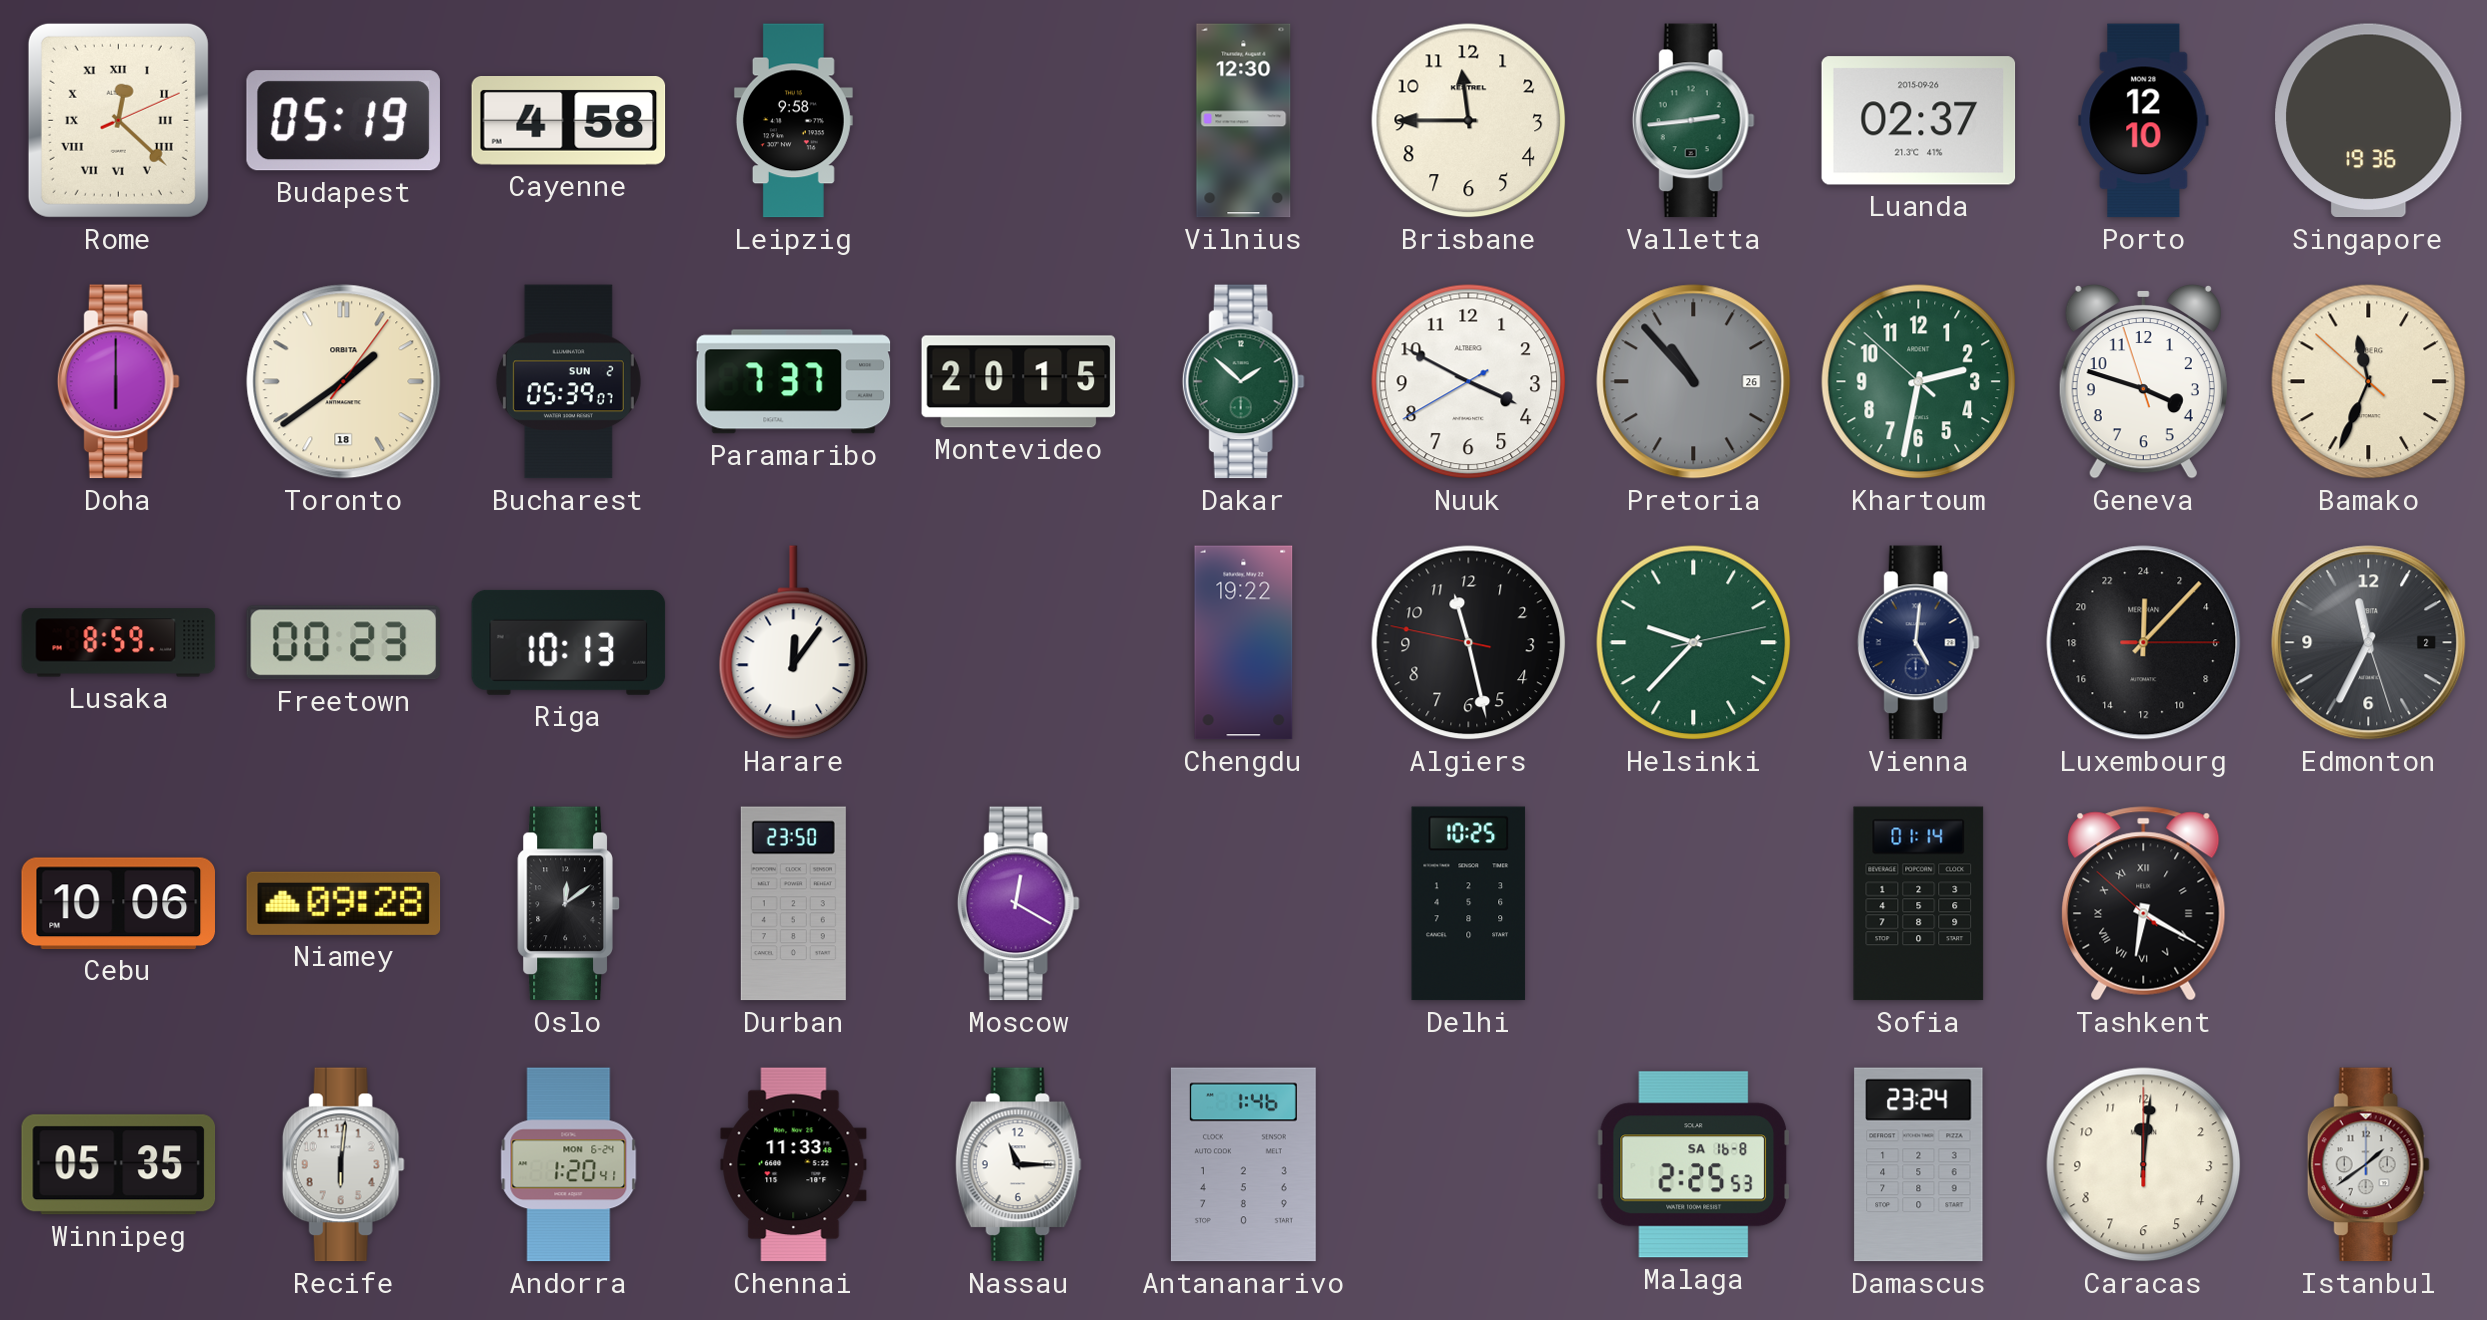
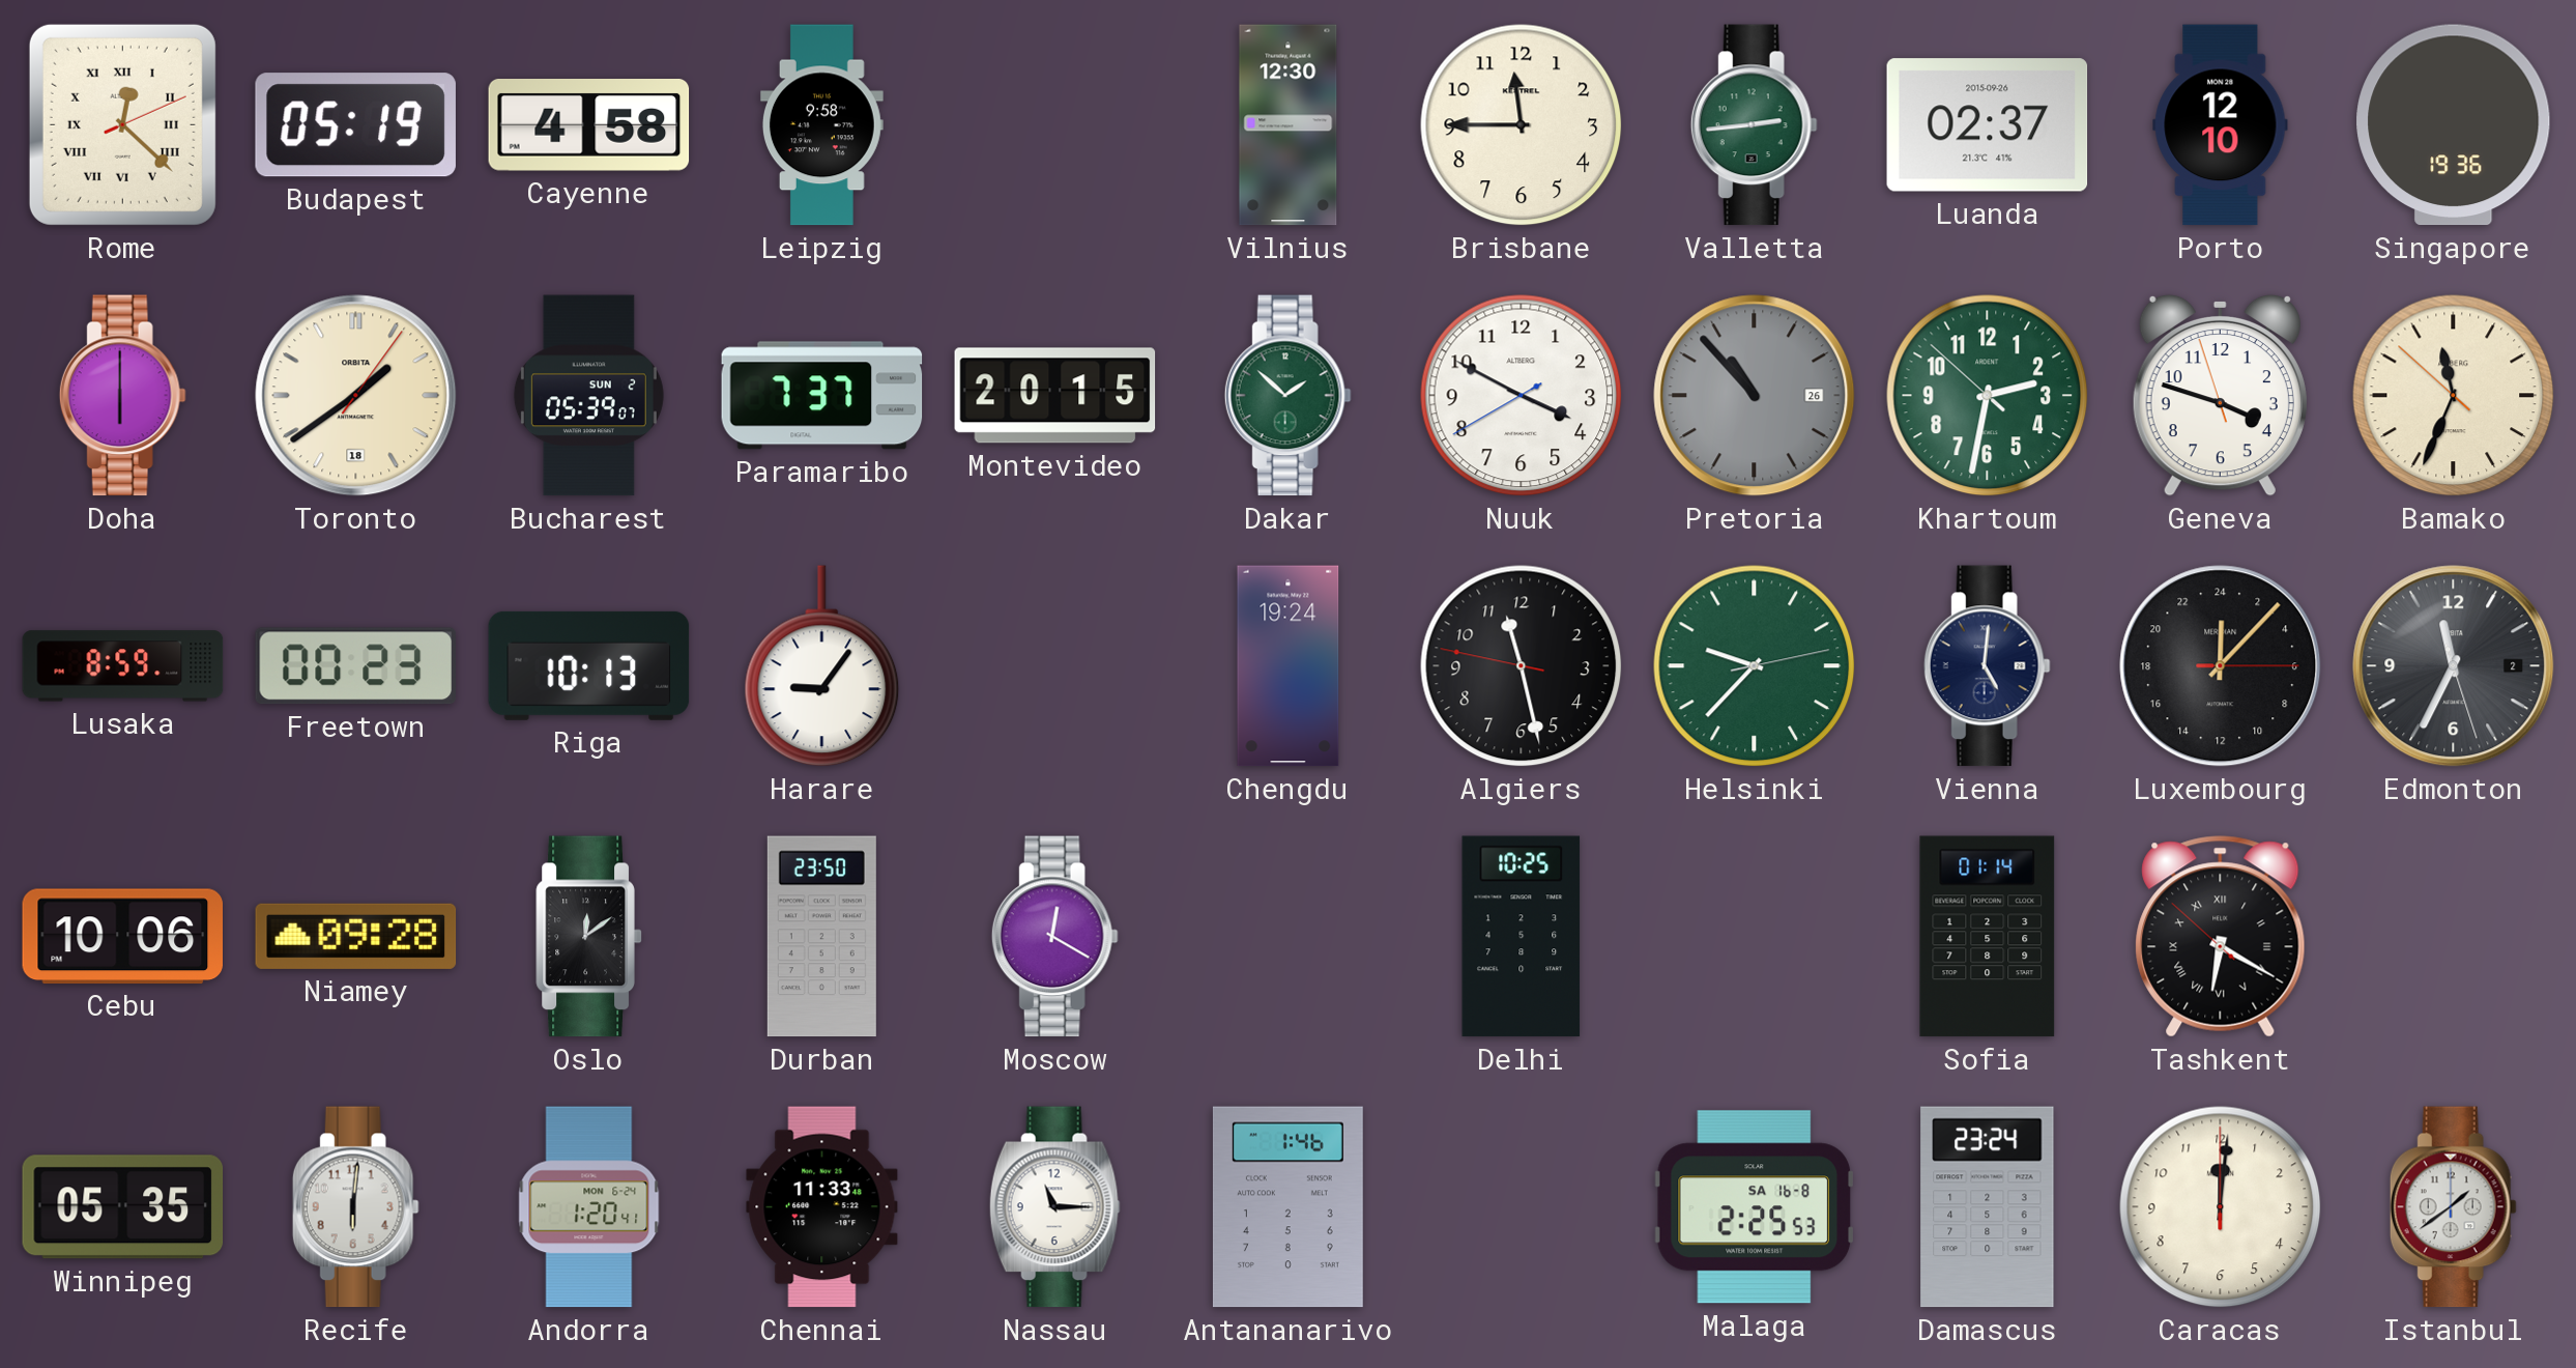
Harare: 12:06 -> 9:06 (822, 666)
Chengdu: 19:22 -> 19:24 (1289, 666)
